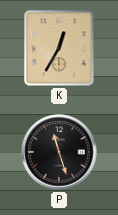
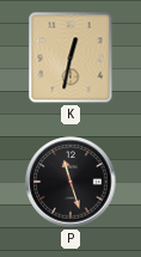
K: 12:35 -> 12:32 (70, 57)
